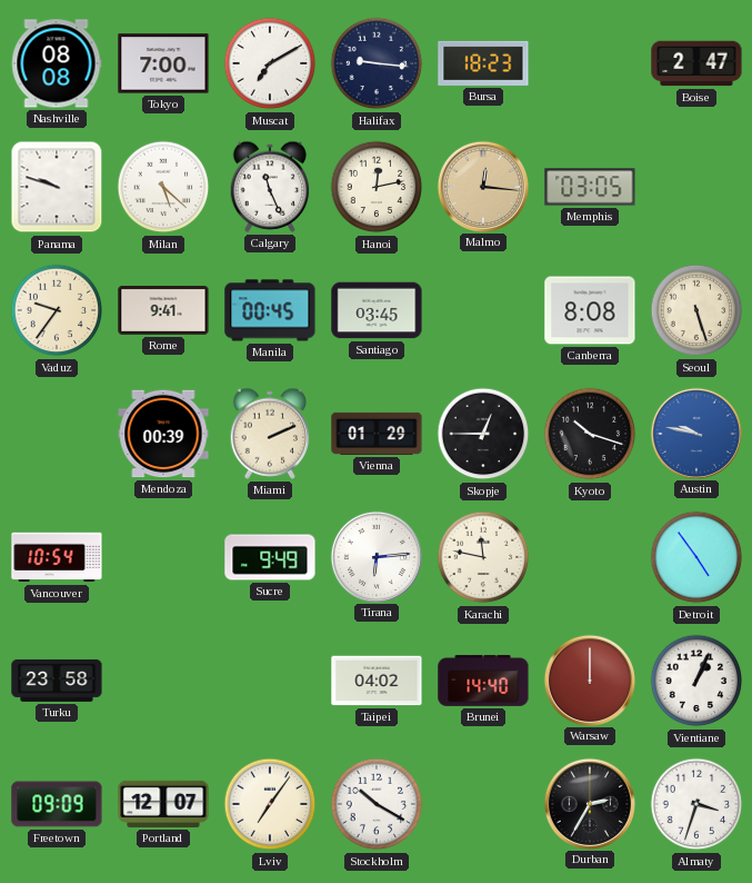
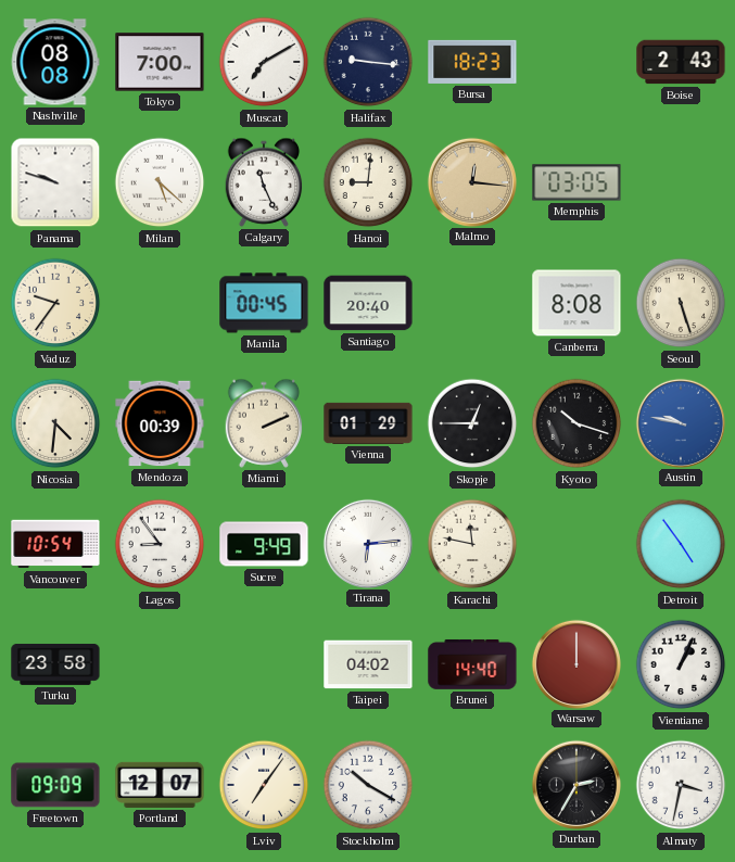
Boise: 2:47 -> 2:43 (681, 62)
Hanoi: 12:13 -> 9:01 (368, 182)
Rome: 9:41 -> none (163, 310)
Santiago: 03:45 -> 20:40 (368, 303)
Nicosia: none -> 4:31 (55, 423)
Lagos: none -> 8:54 (160, 544)
Almaty: 3:33 -> 3:32 (681, 785)
